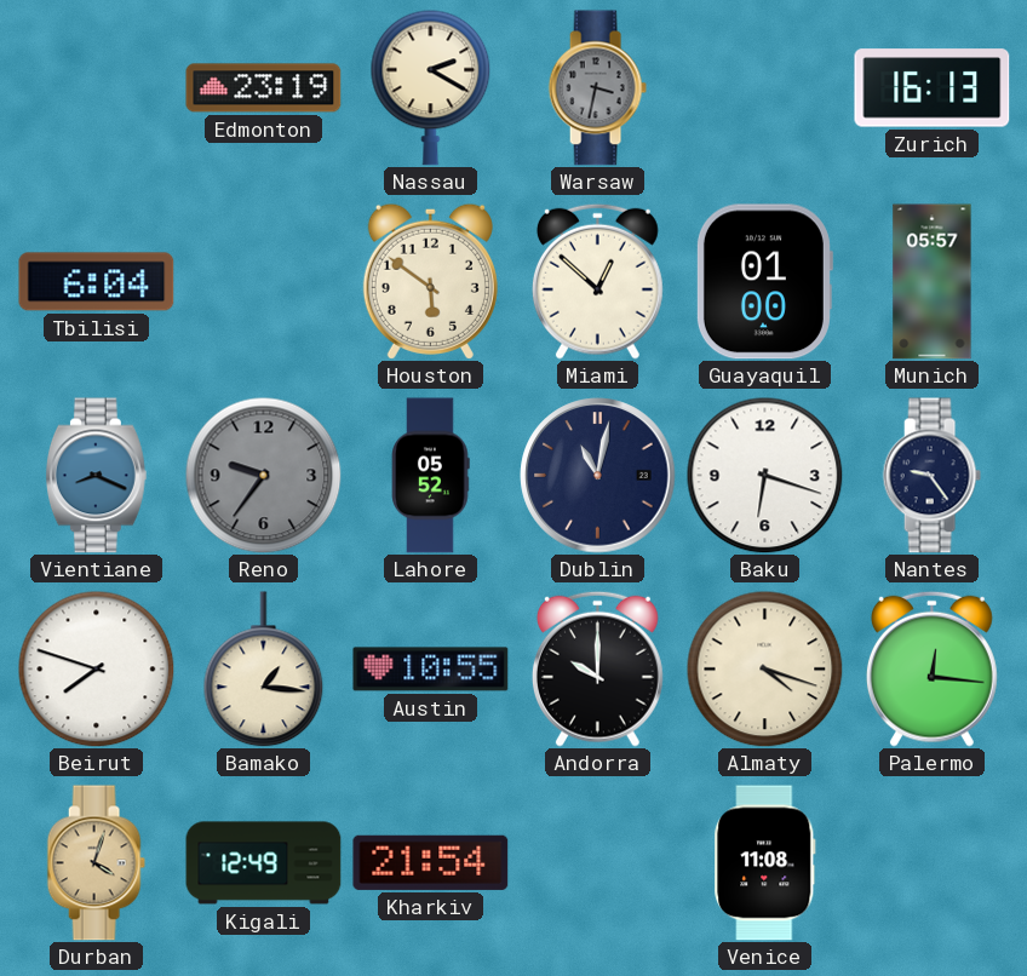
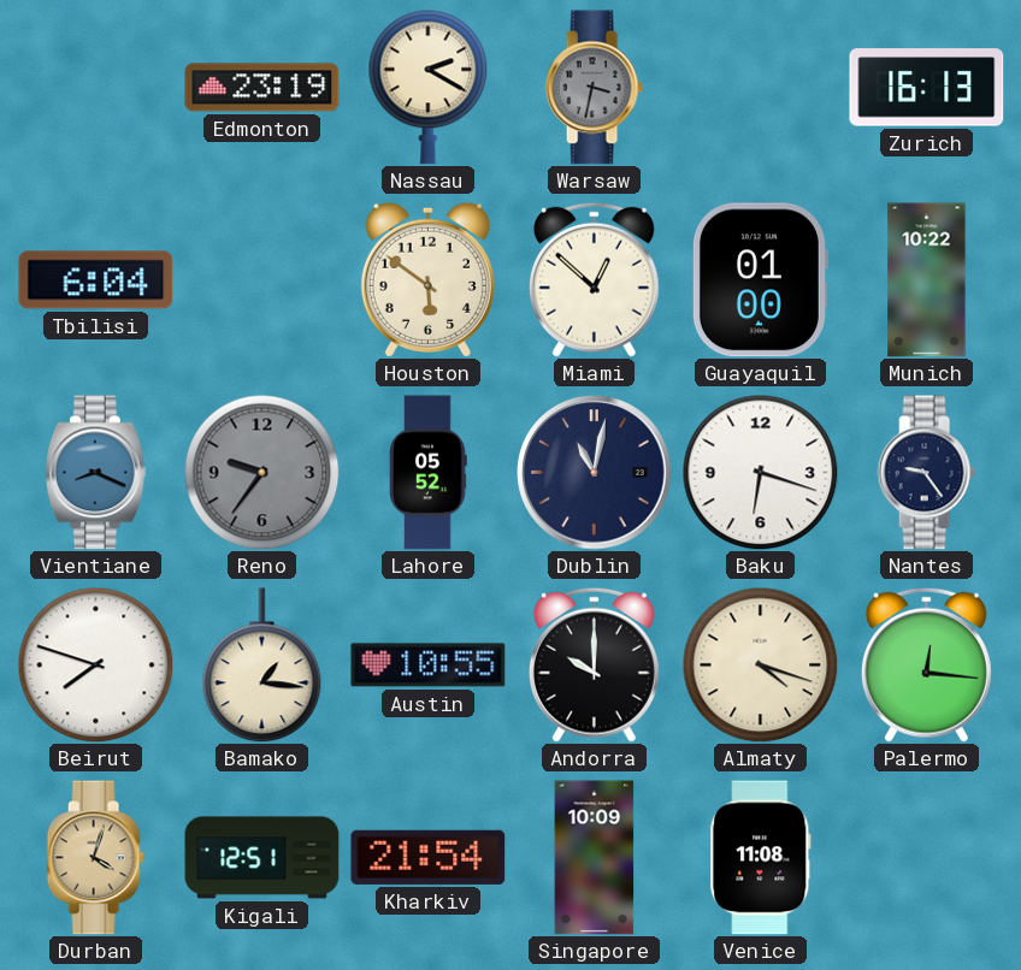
Munich: 05:57 -> 10:22 (927, 280)
Kigali: 12:49 -> 12:51 (262, 858)
Singapore: none -> 10:09 (595, 858)
